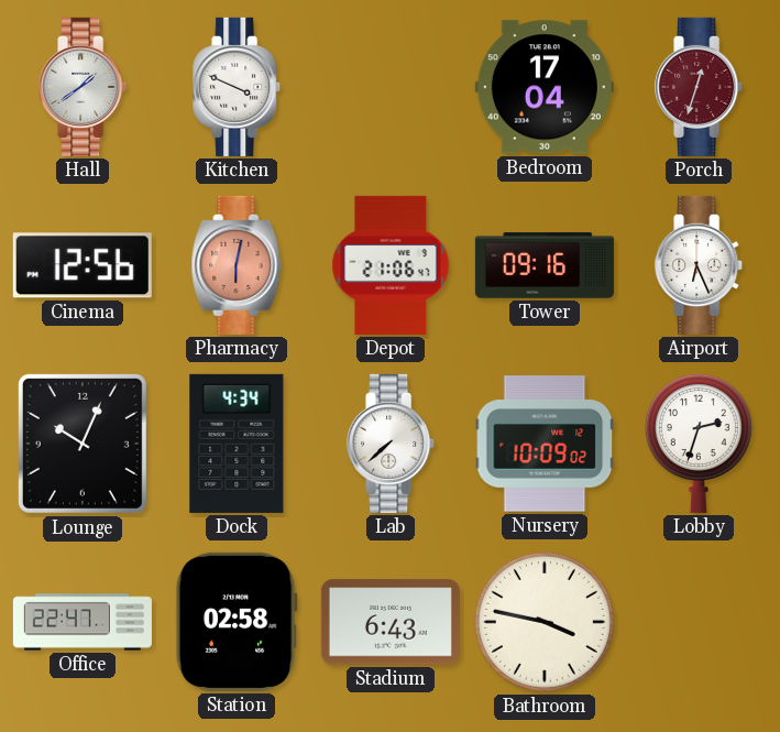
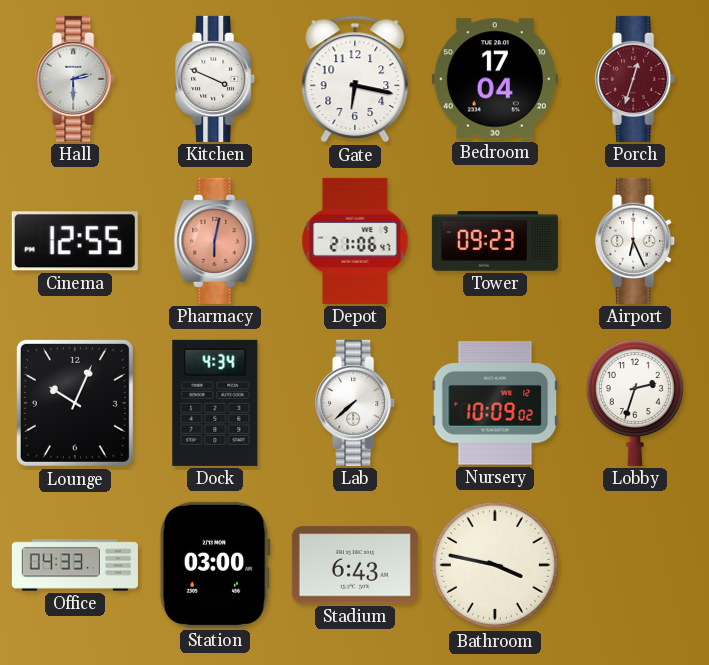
Hall: 1:39 -> 2:30 (76, 79)
Gate: none -> 6:17 (355, 79)
Cinema: 12:56 -> 12:55 (75, 241)
Tower: 09:16 -> 09:23 (495, 241)
Office: 22:47 -> 04:33 (75, 565)
Station: 02:58 -> 03:00 (215, 565)
